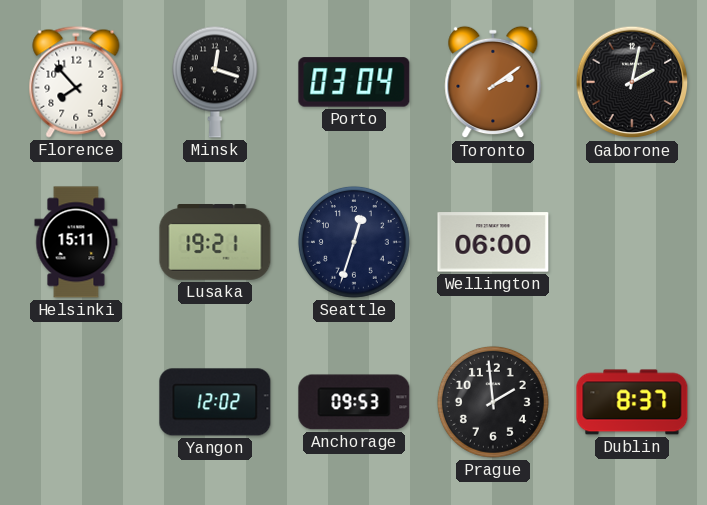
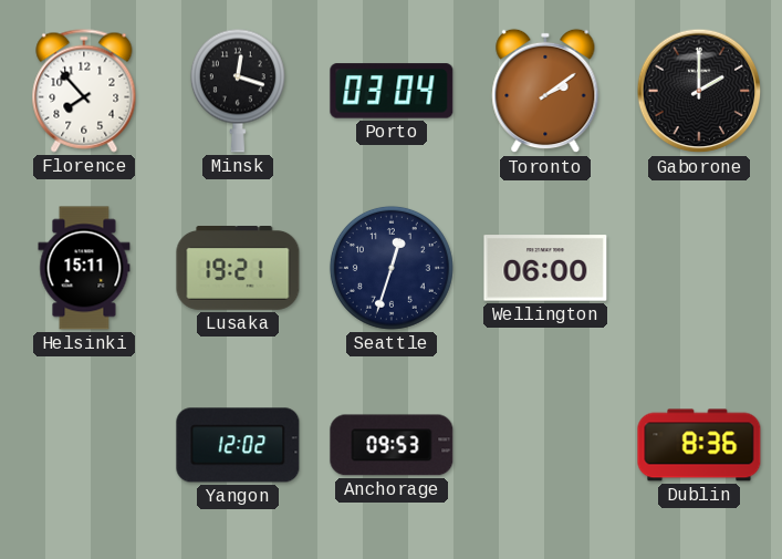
Gaborone: 2:02 -> 2:00 (699, 91)
Prague: 1:59 -> none (493, 402)
Dublin: 8:37 -> 8:36 (699, 445)
